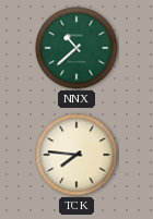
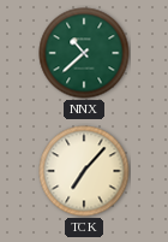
TCK: 7:46 -> 7:07 (84, 171)
